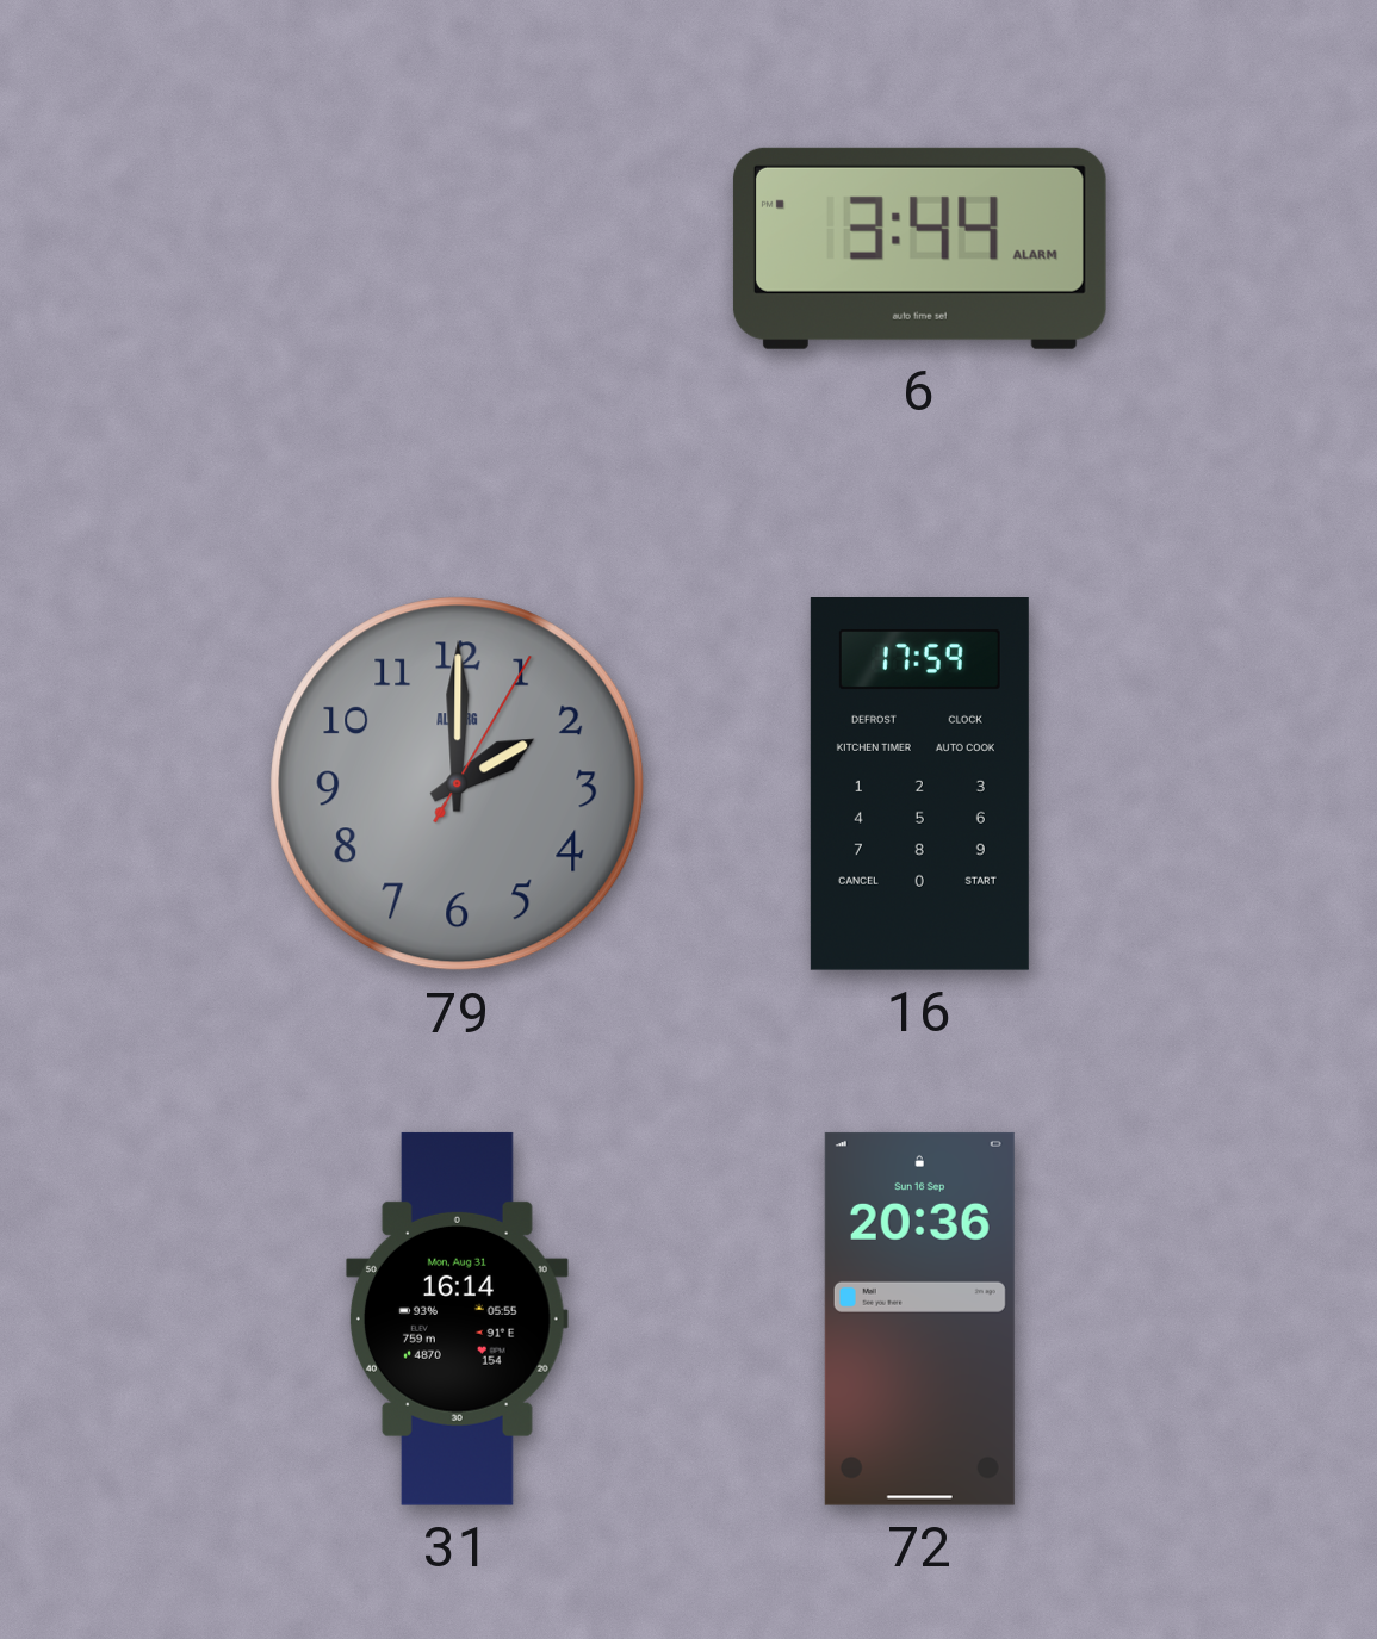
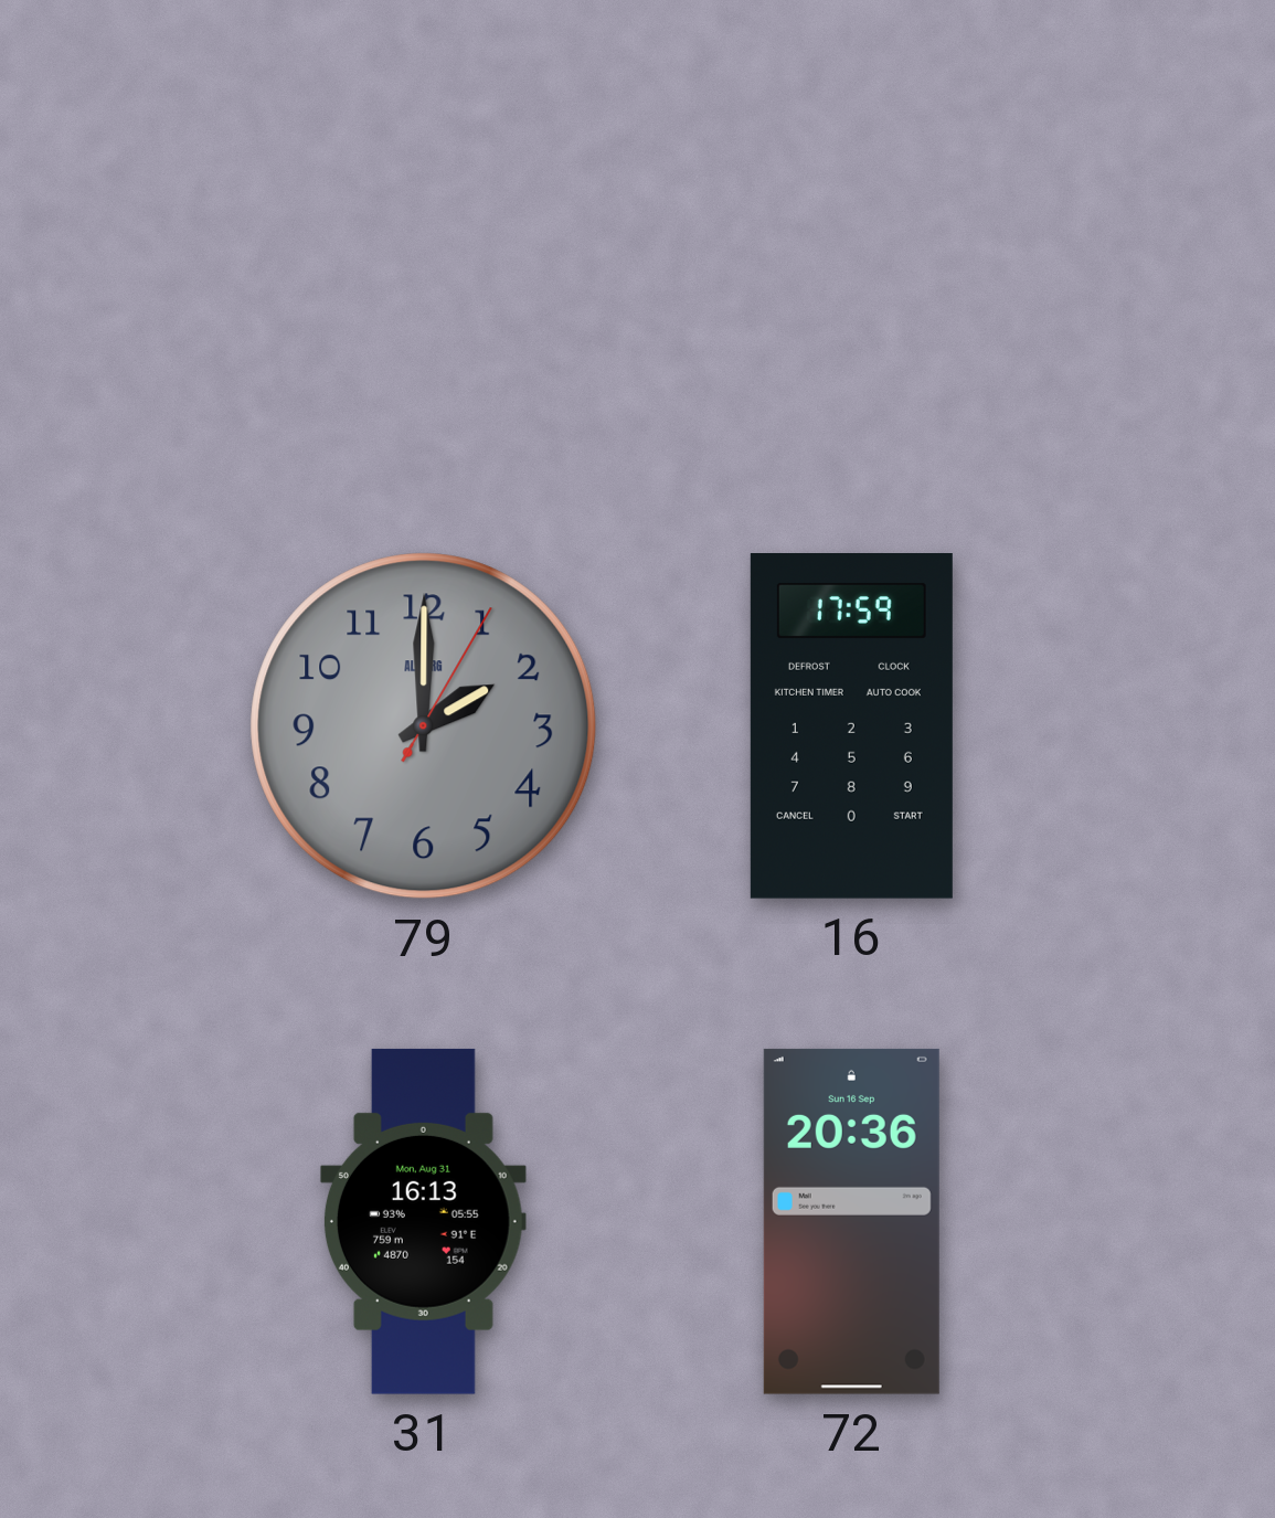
6: 3:44 -> none (919, 248)
31: 16:14 -> 16:13 (423, 1221)
